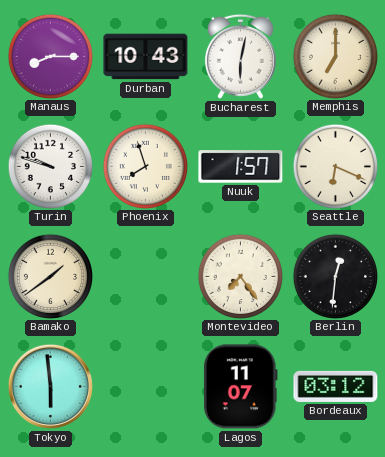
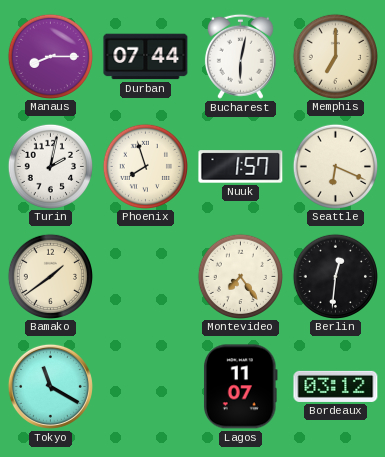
Durban: 10:43 -> 07:44 (146, 57)
Turin: 9:48 -> 2:02 (50, 166)
Tokyo: 5:59 -> 11:20 (50, 386)
